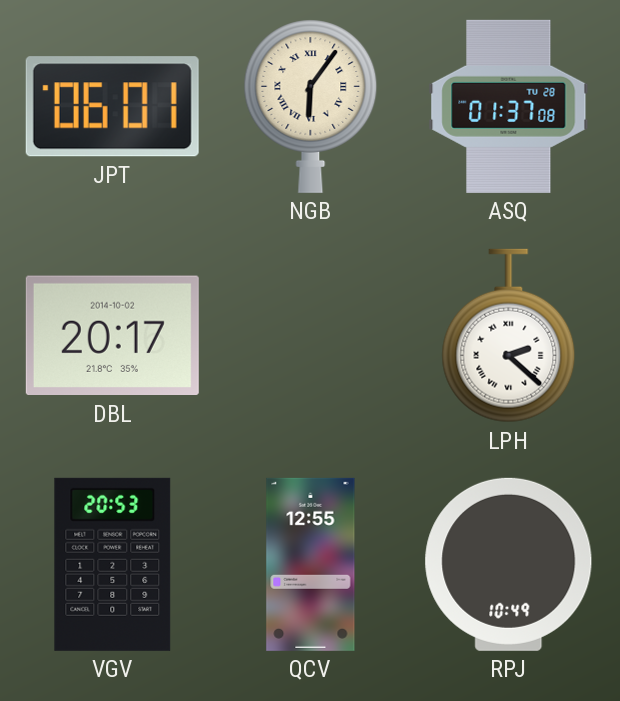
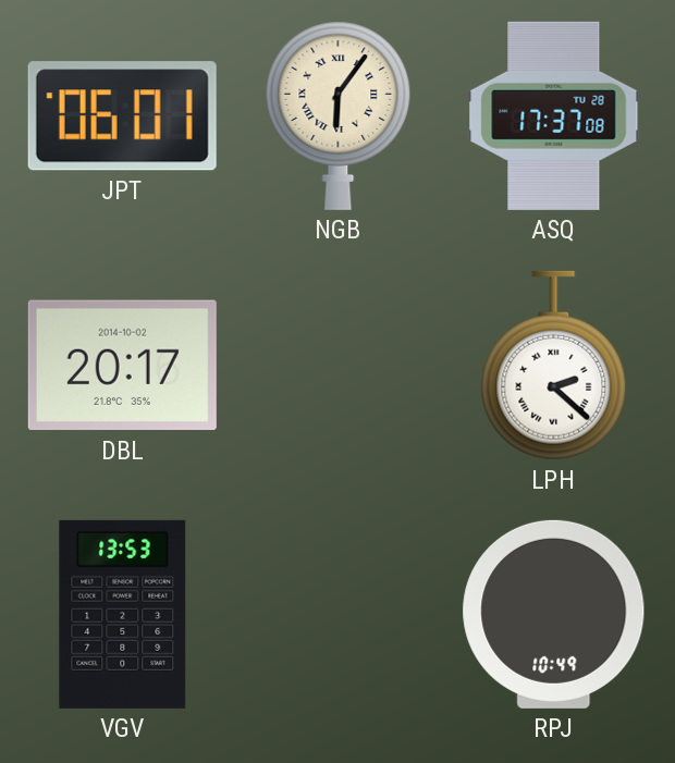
ASQ: 01:37 -> 17:37 (554, 115)
VGV: 20:53 -> 13:53 (123, 614)
QCV: 12:55 -> none (311, 564)
